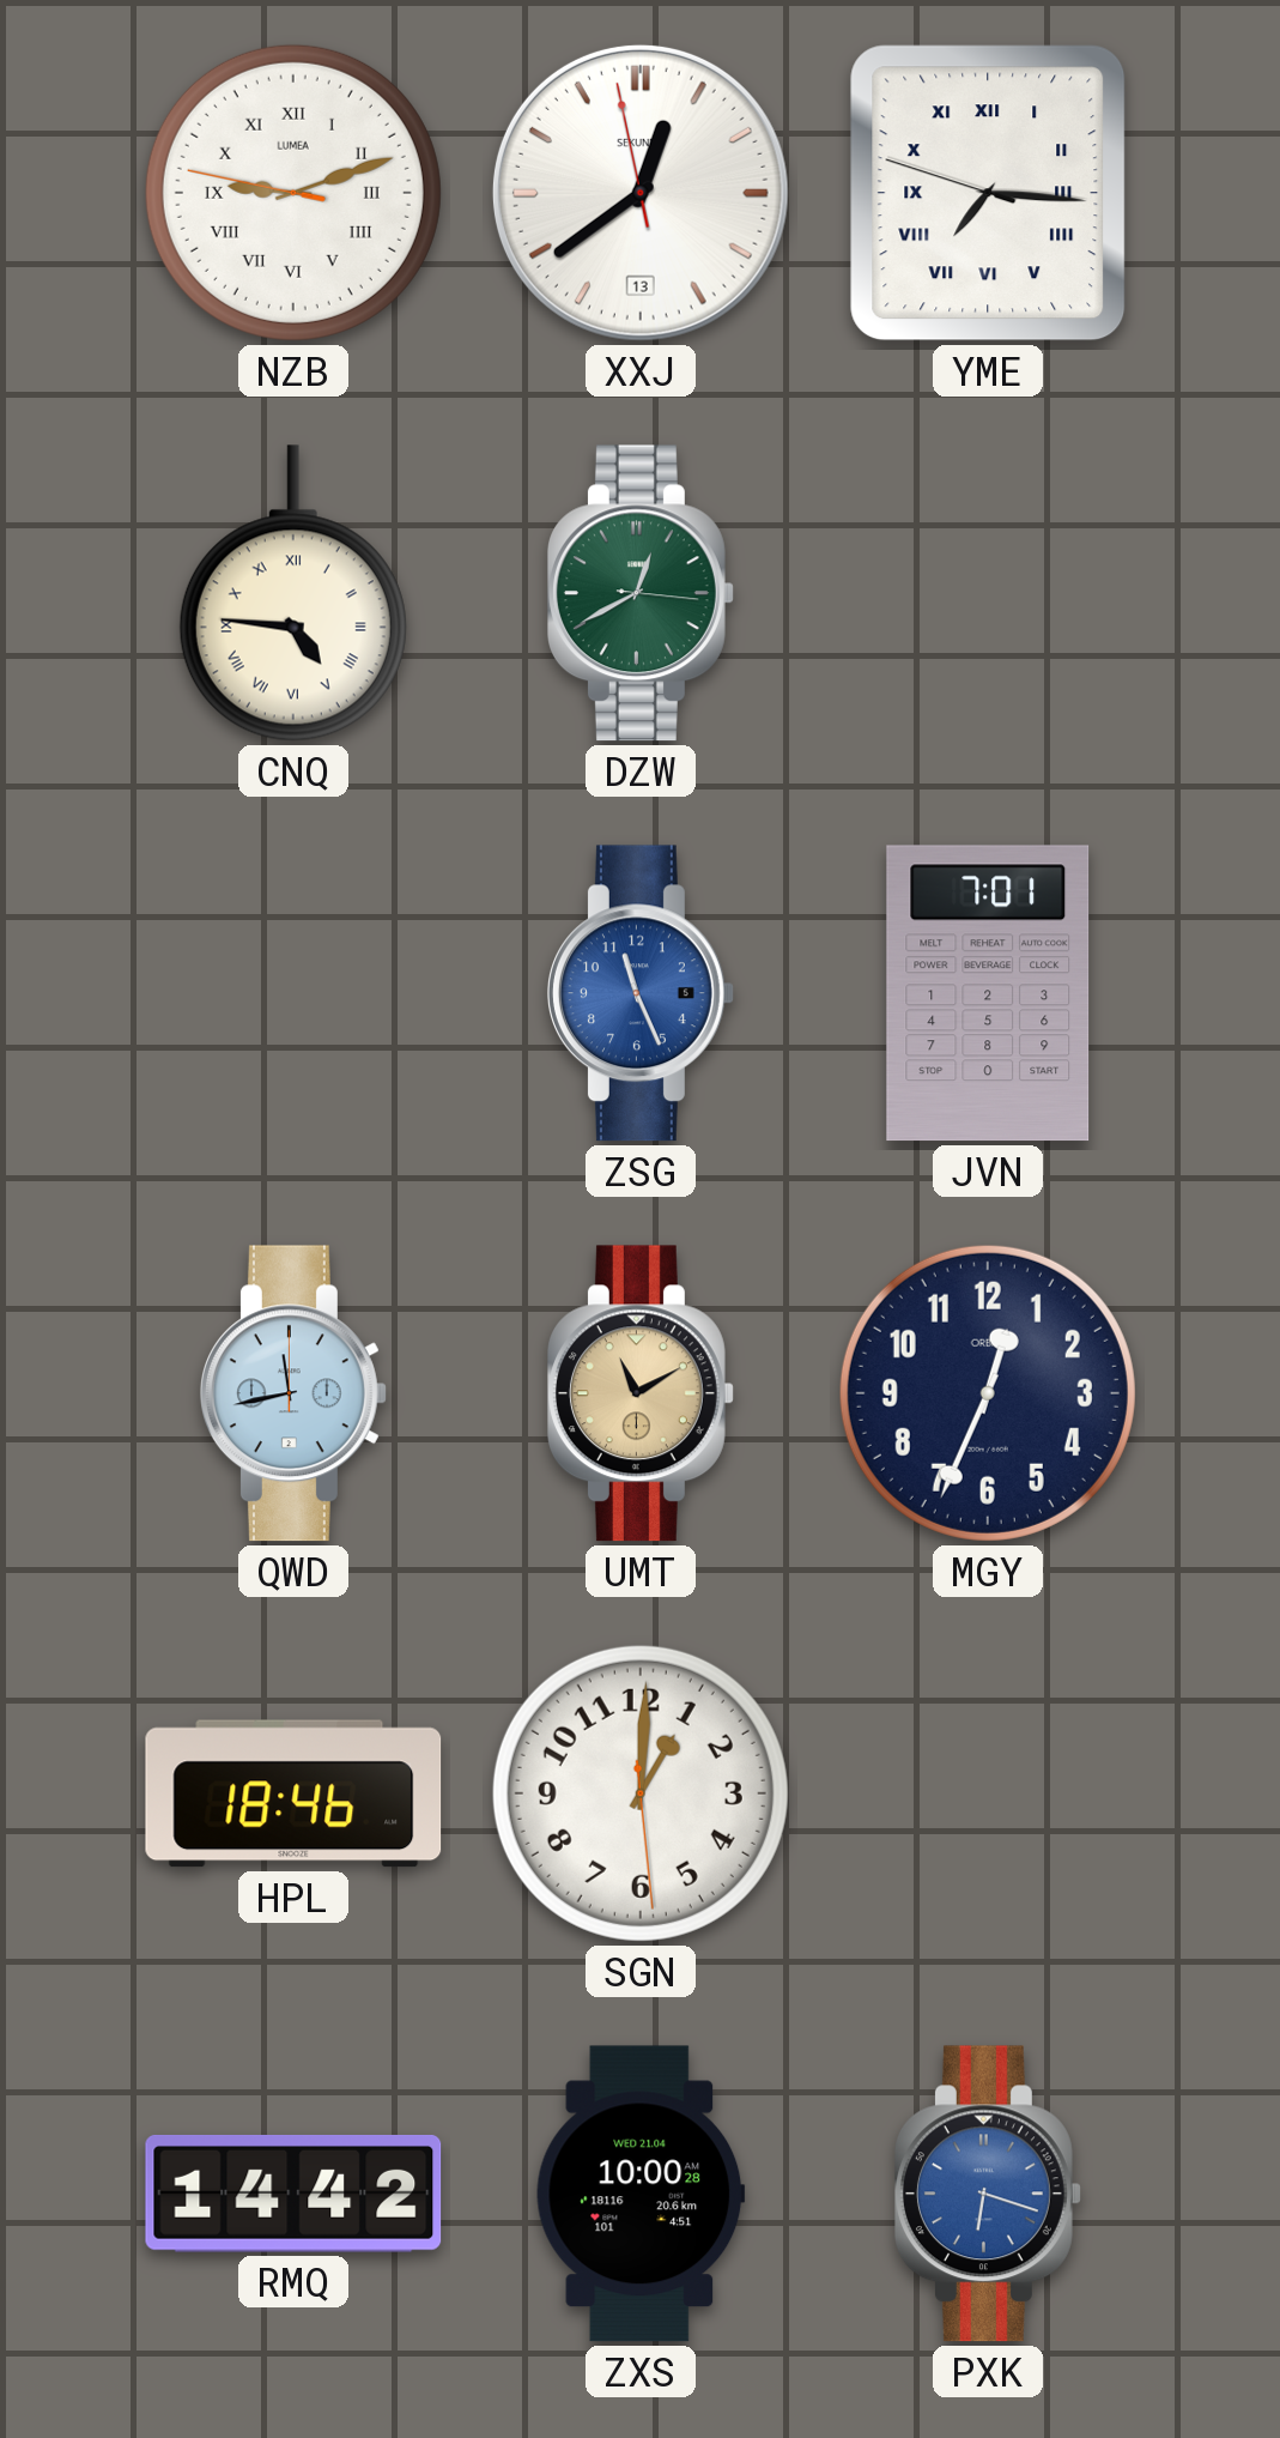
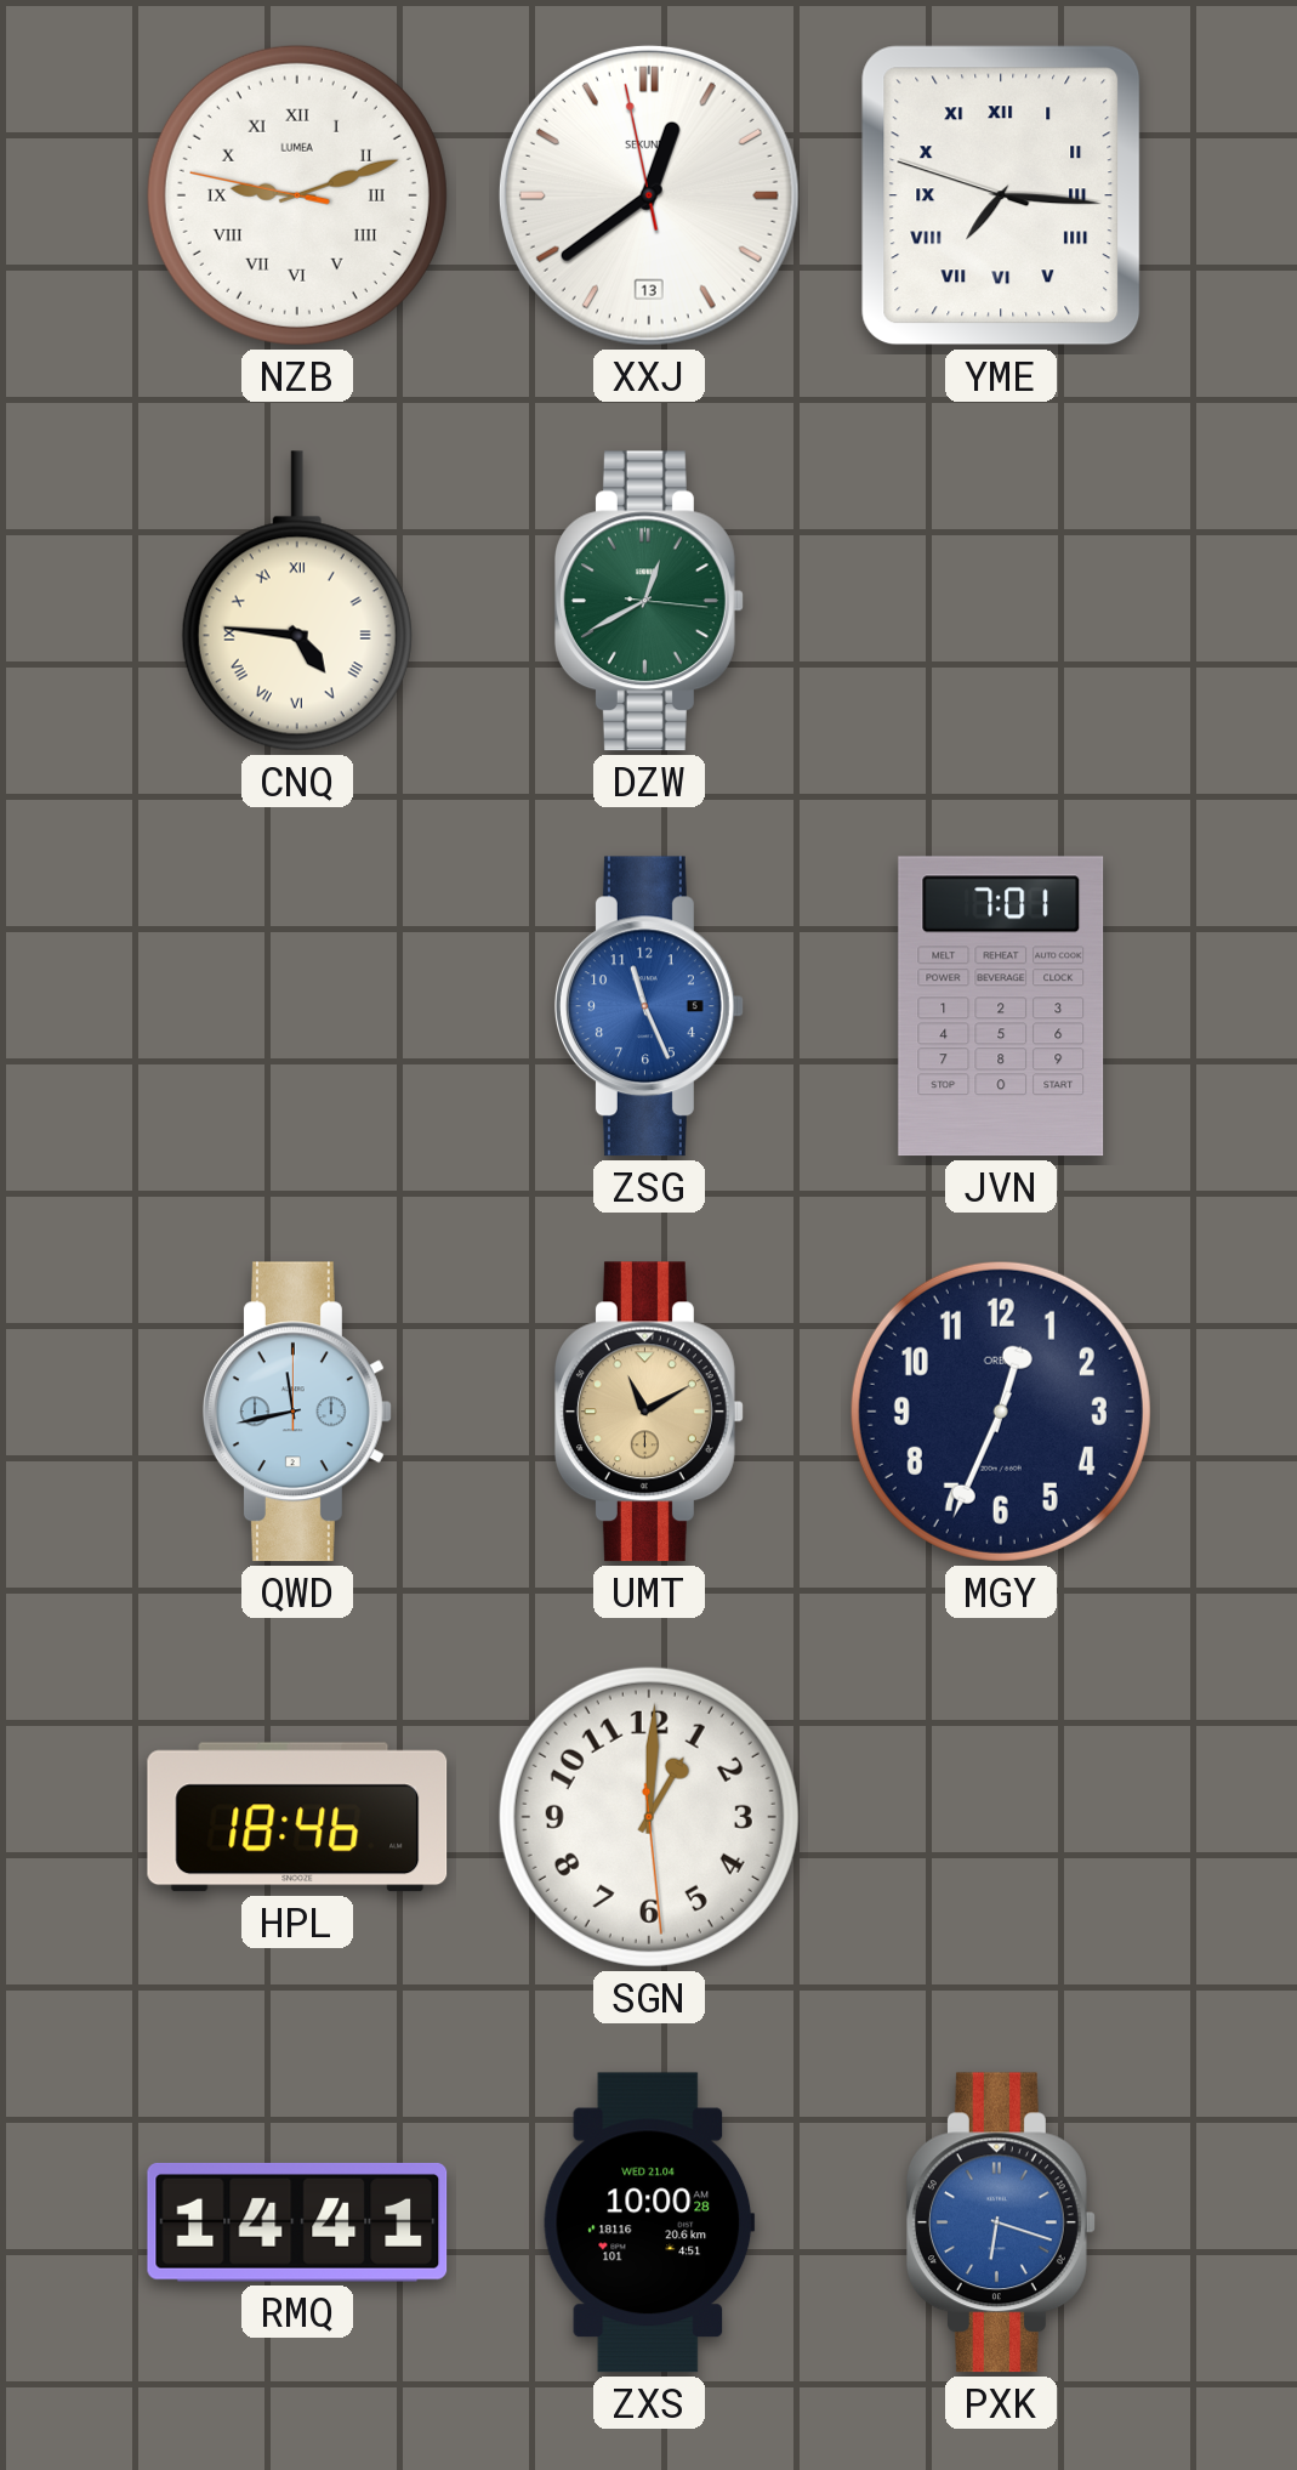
RMQ: 14:42 -> 14:41 (297, 2222)
